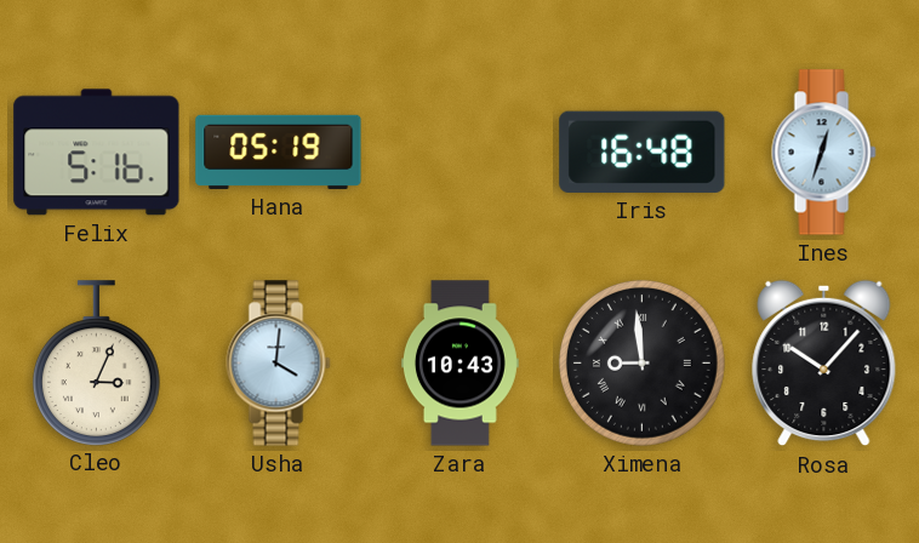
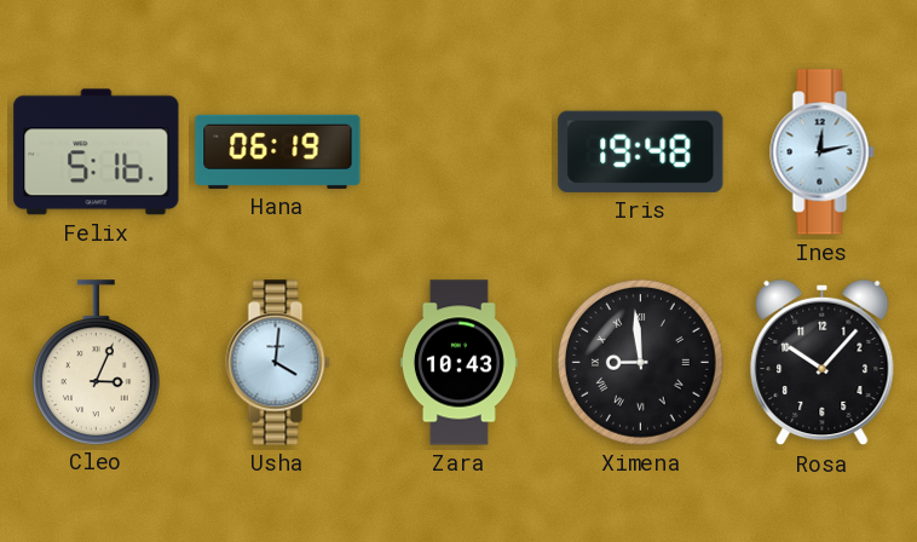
Hana: 05:19 -> 06:19 (278, 151)
Iris: 16:48 -> 19:48 (641, 151)
Ines: 12:33 -> 12:13 (823, 152)
